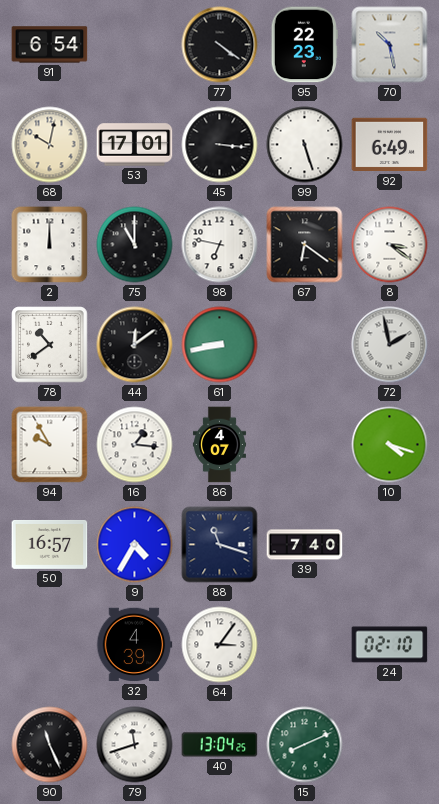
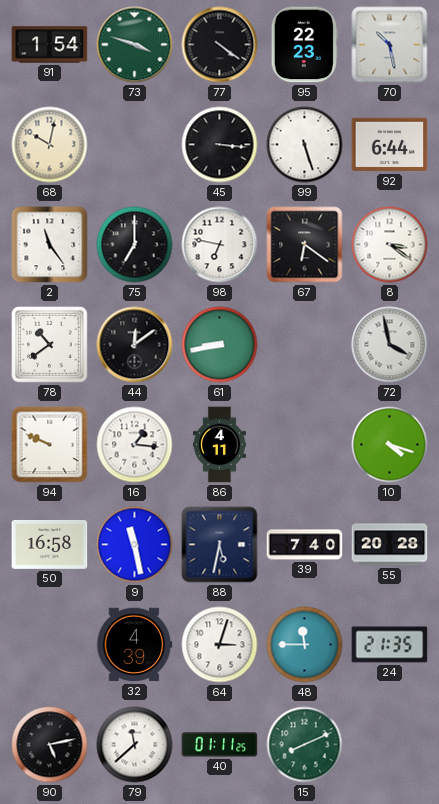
91: 6:54 -> 1:54 (50, 45)
73: none -> 3:48 (135, 45)
53: 17:01 -> none (135, 145)
92: 6:49 -> 6:44 (390, 145)
2: 12:00 -> 11:24 (50, 245)
75: 11:00 -> 7:00 (135, 245)
72: 1:58 -> 3:58 (390, 345)
94: 9:55 -> 9:49 (50, 445)
86: 4:07 -> 4:11 (219, 445)
50: 16:57 -> 16:58 (50, 544)
9: 4:35 -> 11:28 (135, 545)
88: 11:18 -> 5:32 (220, 545)
55: none -> 20:28 (390, 545)
64: 3:06 -> 3:03 (220, 645)
48: none -> 11:45 (305, 645)
24: 02:10 -> 21:35 (390, 645)
90: 11:26 -> 5:13 (50, 745)
79: 11:42 -> 11:38 (135, 745)
40: 13:04 -> 01:11 (220, 745)
